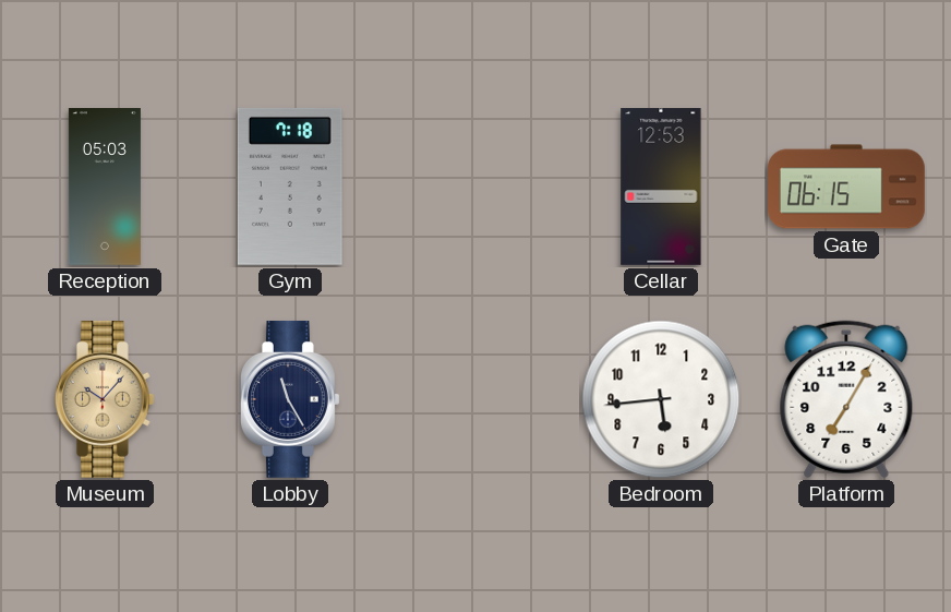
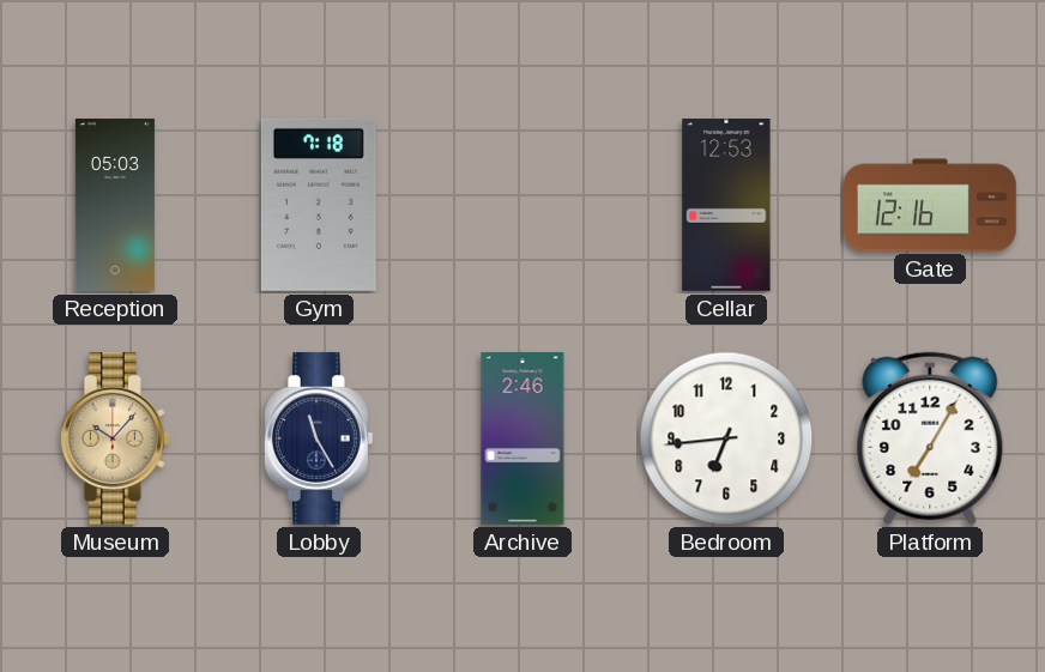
Gate: 06:15 -> 12:16 (931, 205)
Archive: none -> 2:46 (522, 440)
Bedroom: 5:44 -> 6:44 (726, 438)
